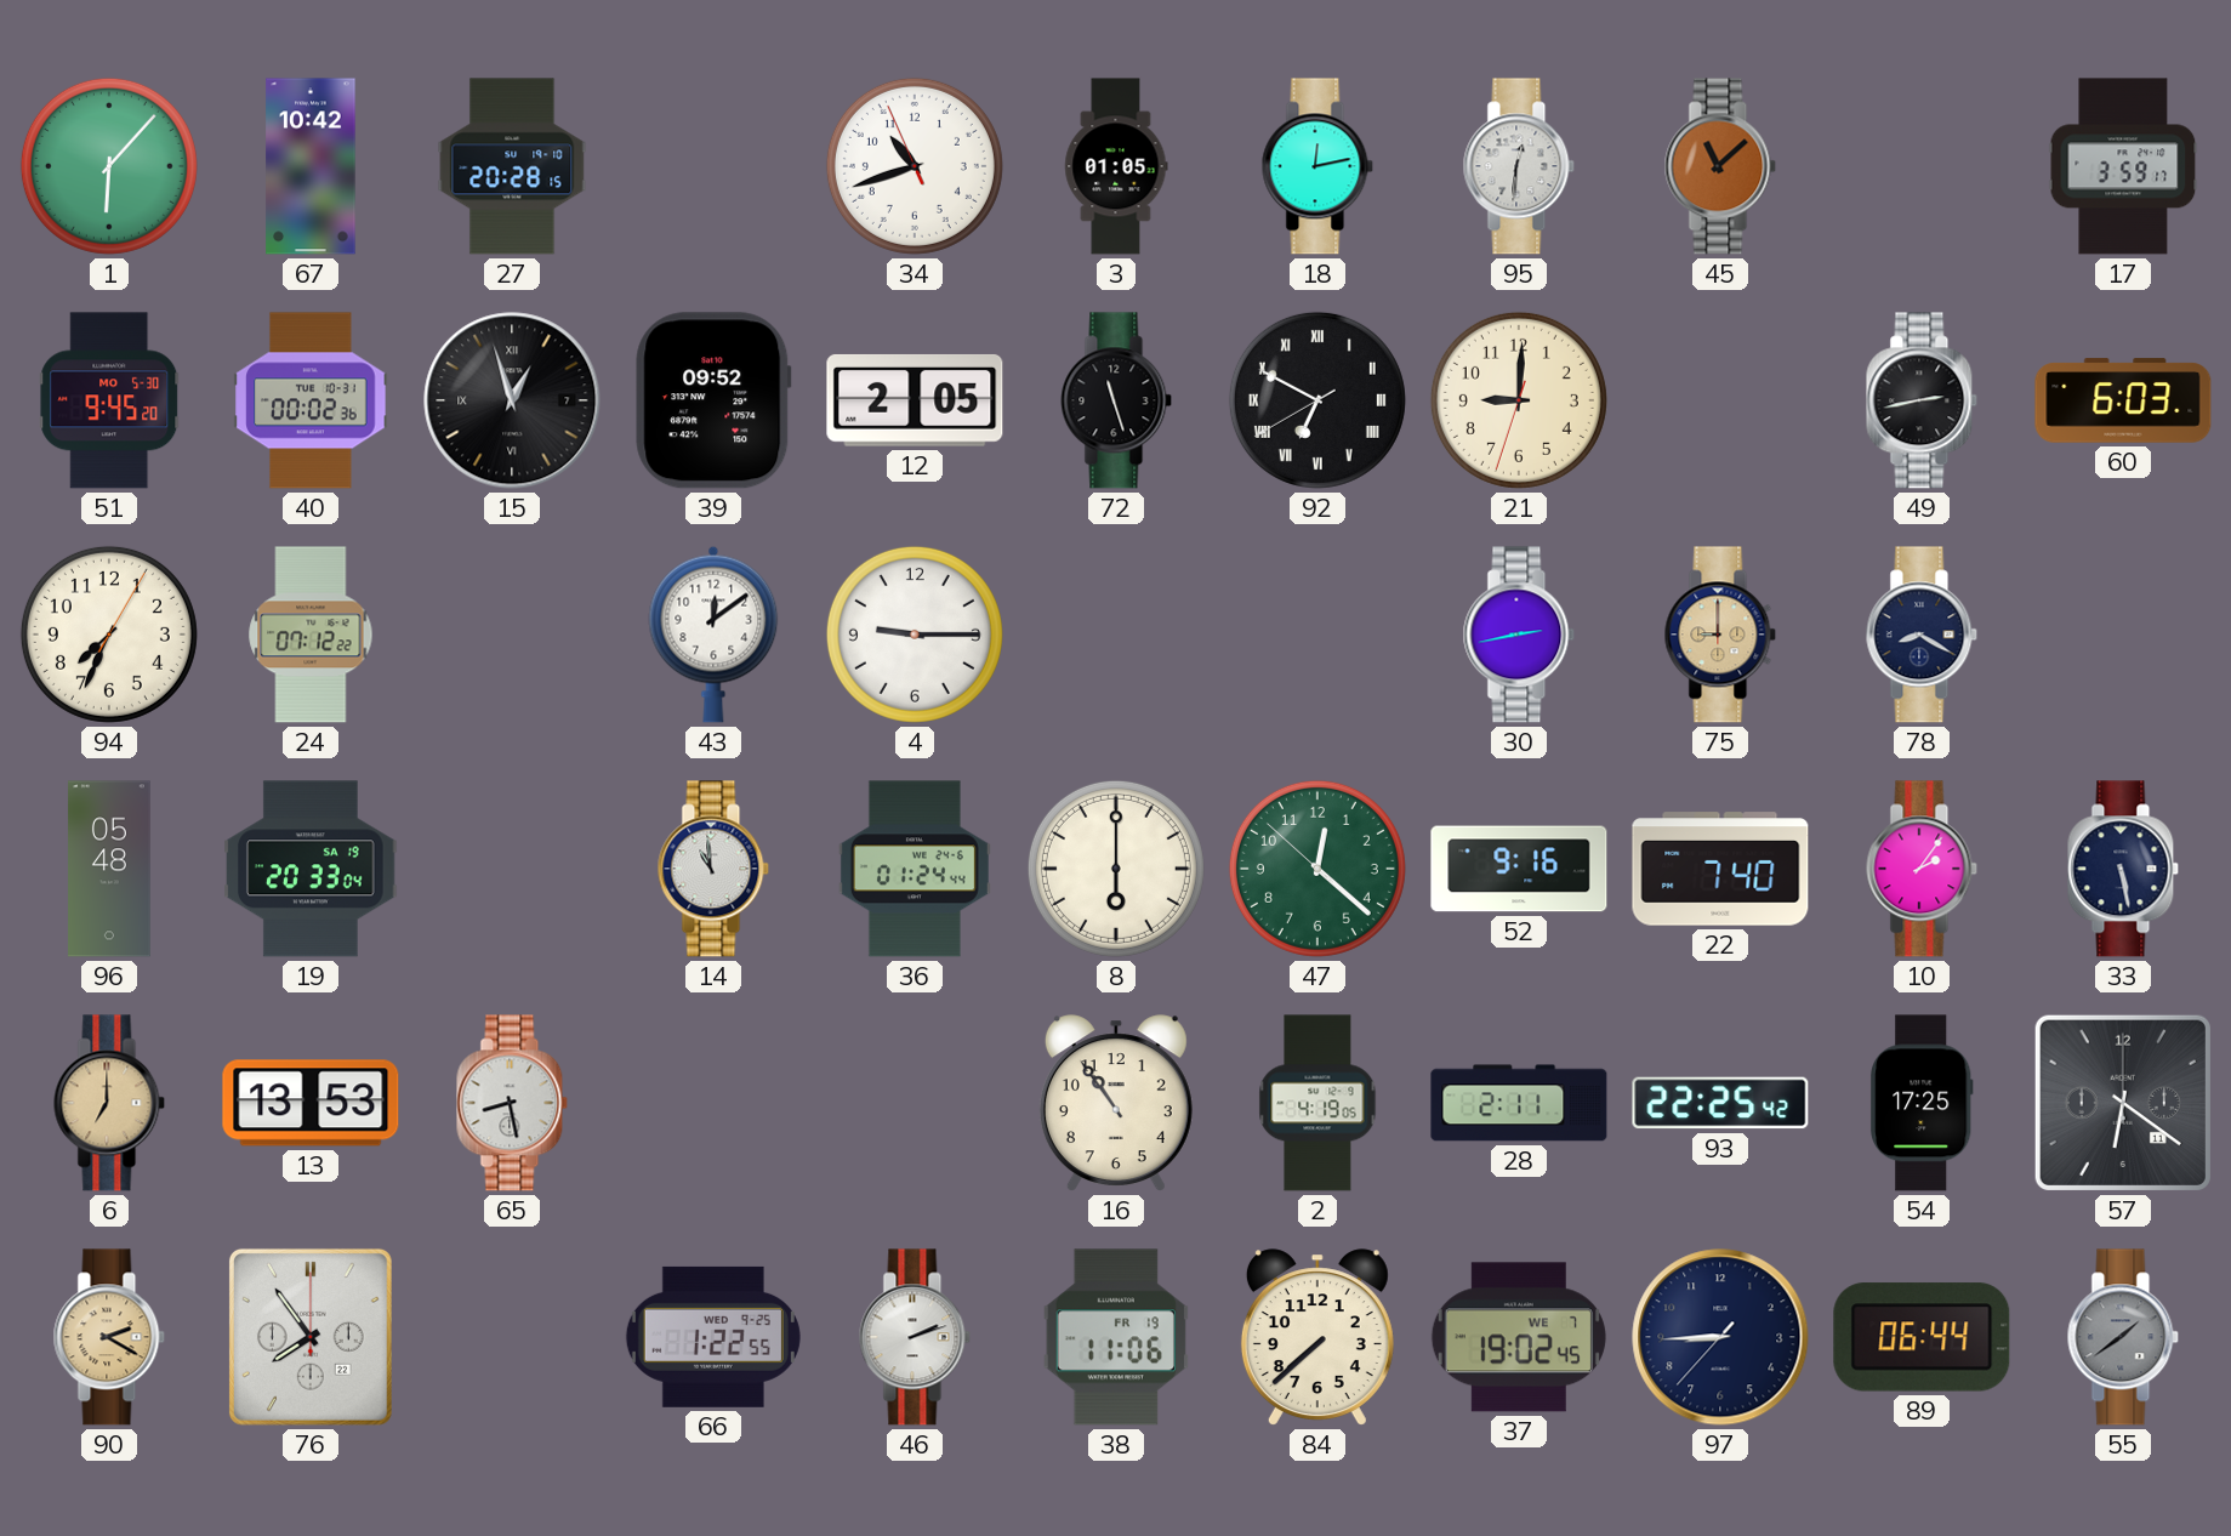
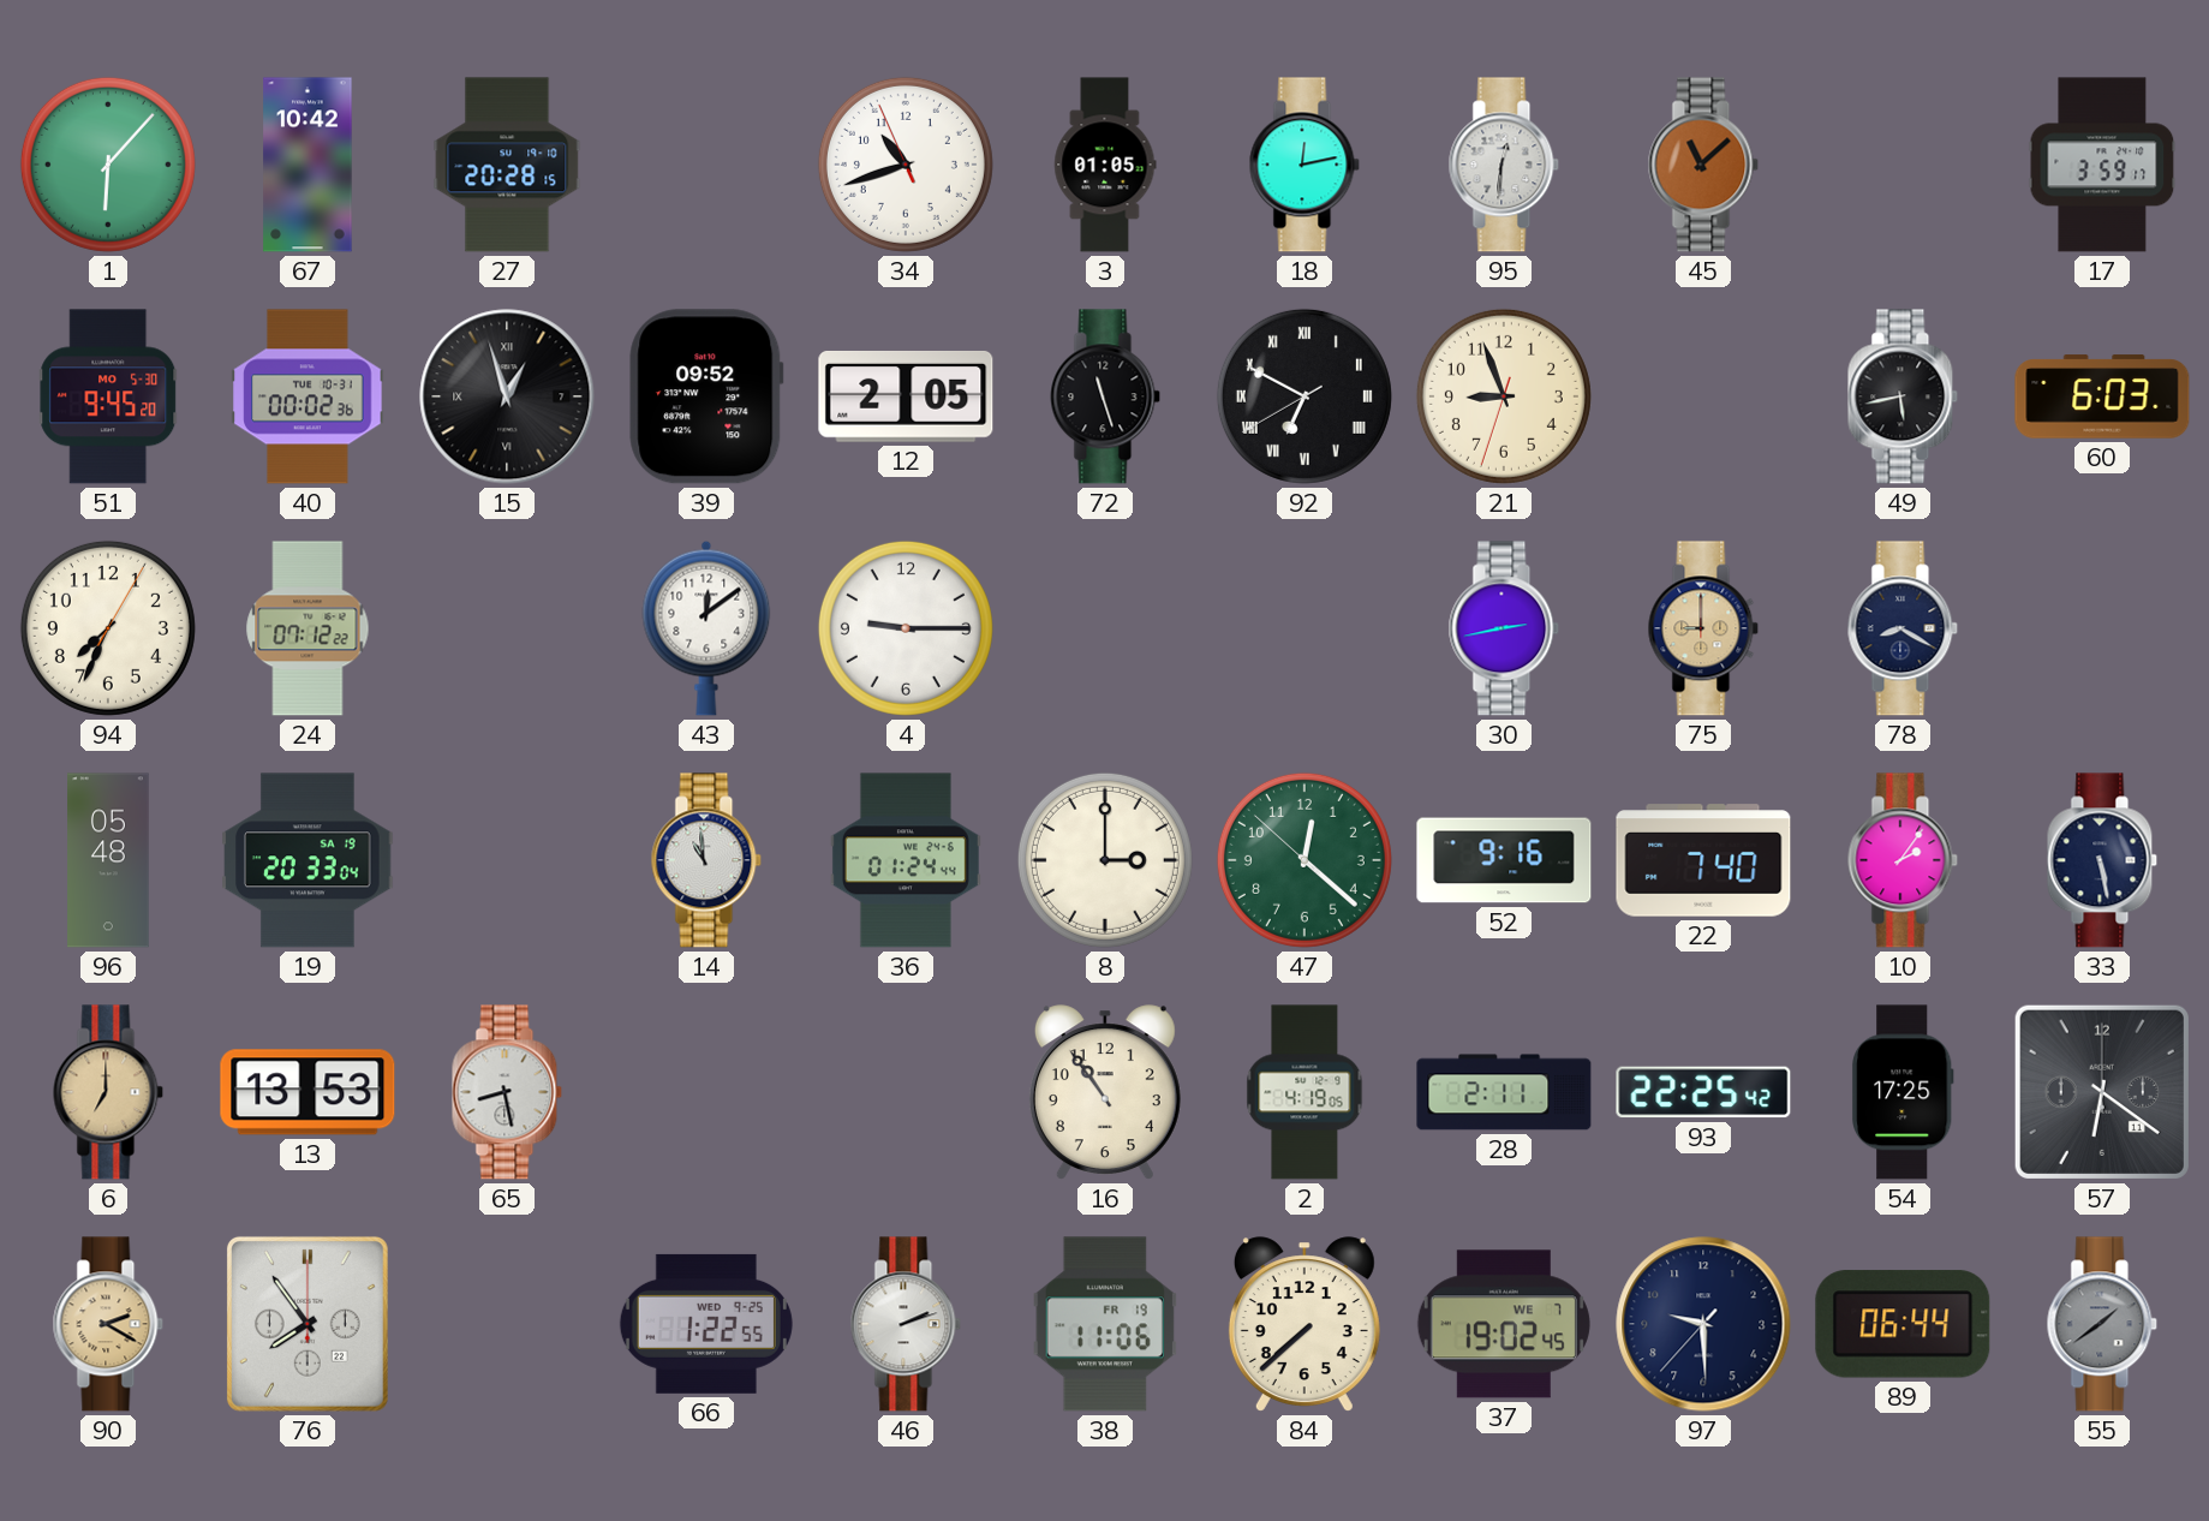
21: 9:00 -> 8:56 (1504, 396)
49: 2:43 -> 5:43 (1903, 396)
8: 6:00 -> 3:00 (1105, 860)
97: 8:44 -> 9:29 (1703, 1324)
